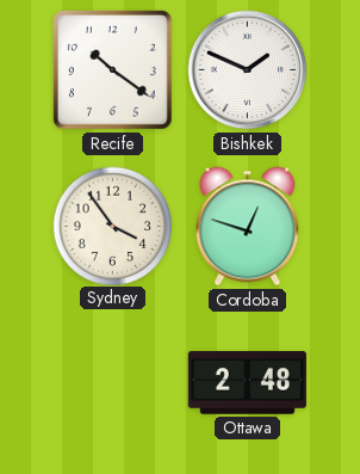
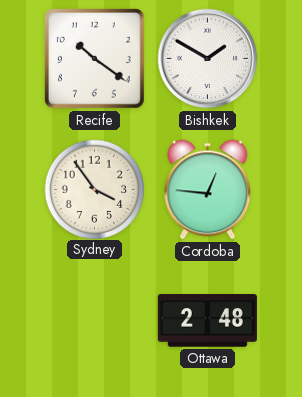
Bishkek: 1:49 -> 1:50 (208, 59)
Cordoba: 12:48 -> 12:46 (208, 190)
